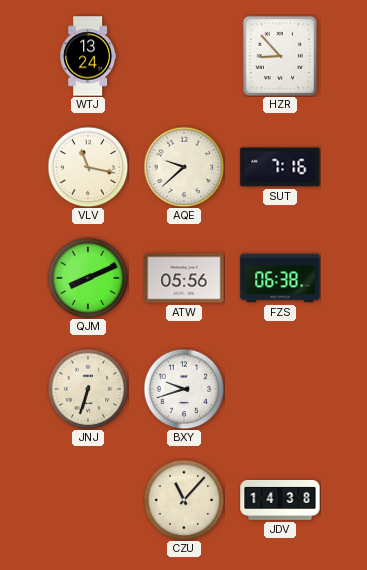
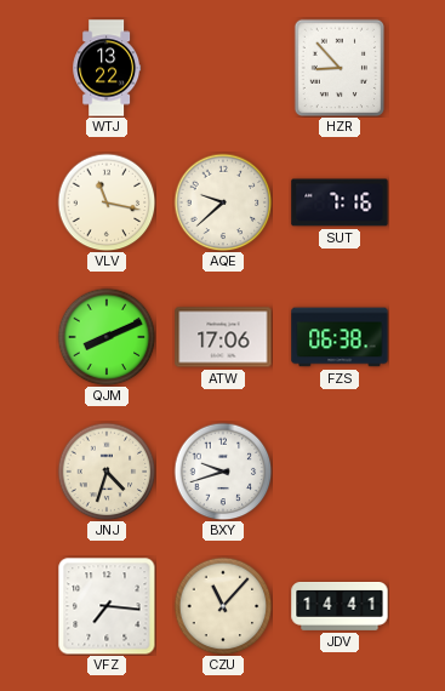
WTJ: 13:24 -> 13:22 (107, 68)
ATW: 05:56 -> 17:06 (223, 337)
JNJ: 6:33 -> 4:33 (107, 472)
VFZ: none -> 7:16 (107, 606)
JDV: 14:38 -> 14:41 (340, 607)
